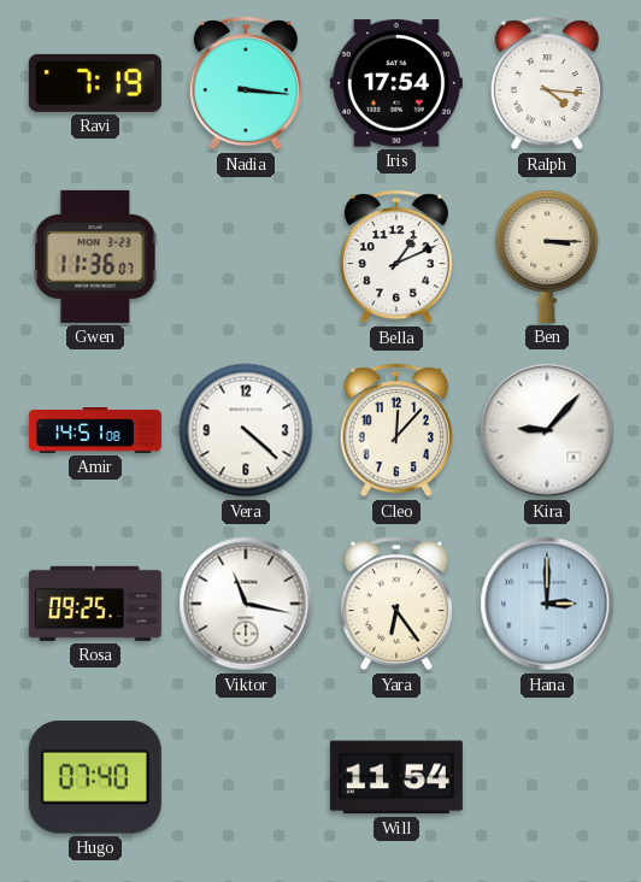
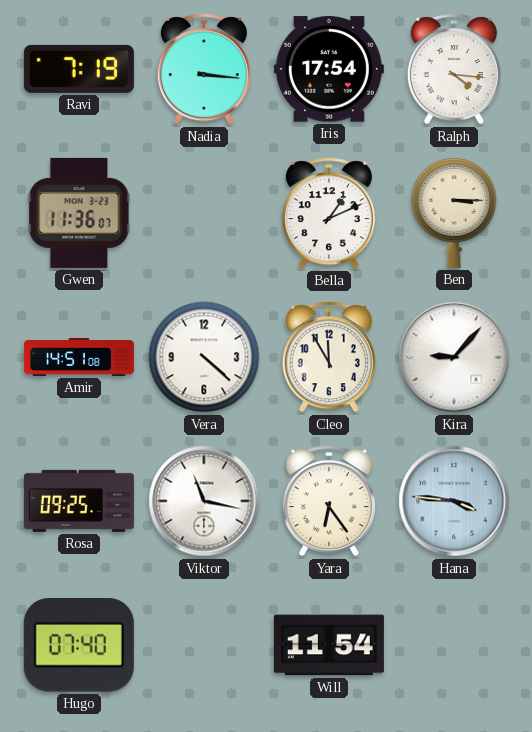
Cleo: 12:07 -> 11:55 (329, 357)
Hana: 3:00 -> 3:46 (454, 501)
